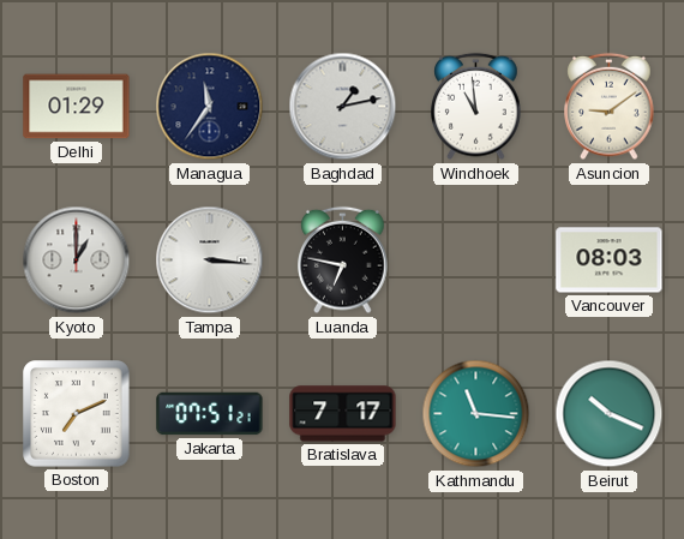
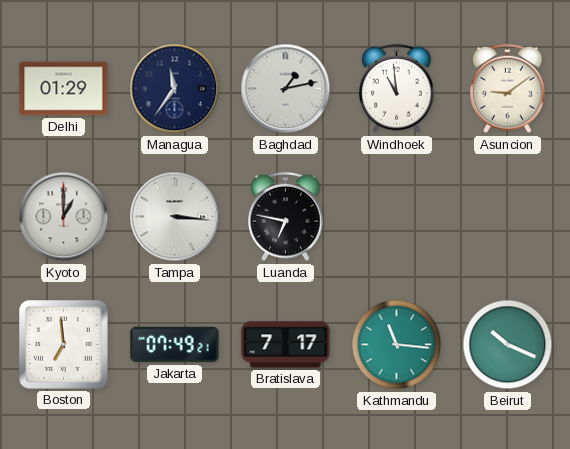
Vancouver: 08:03 -> none (610, 260)
Boston: 7:11 -> 6:59 (64, 345)
Jakarta: 07:51 -> 07:49 (175, 345)
